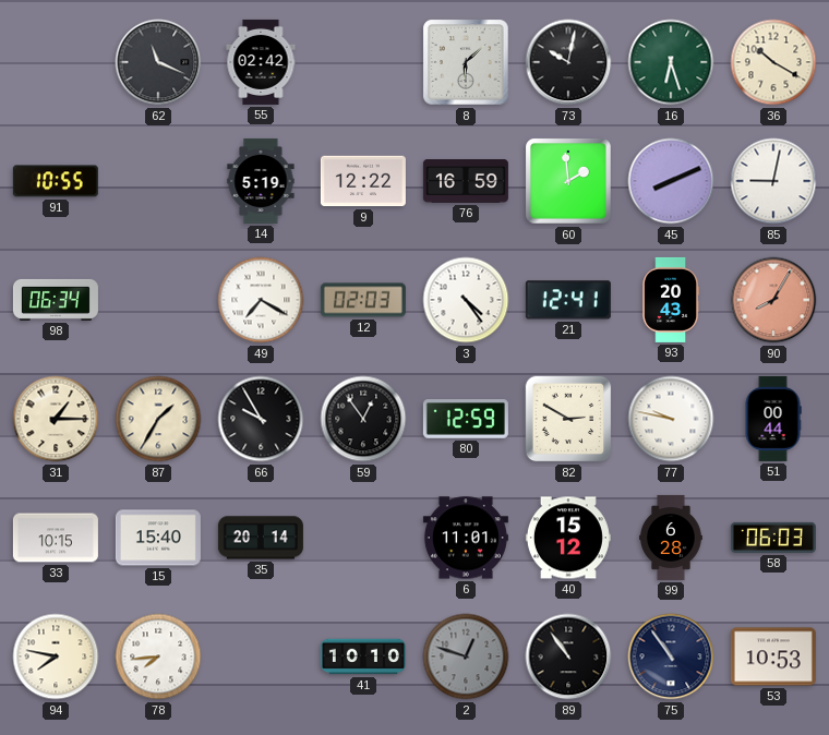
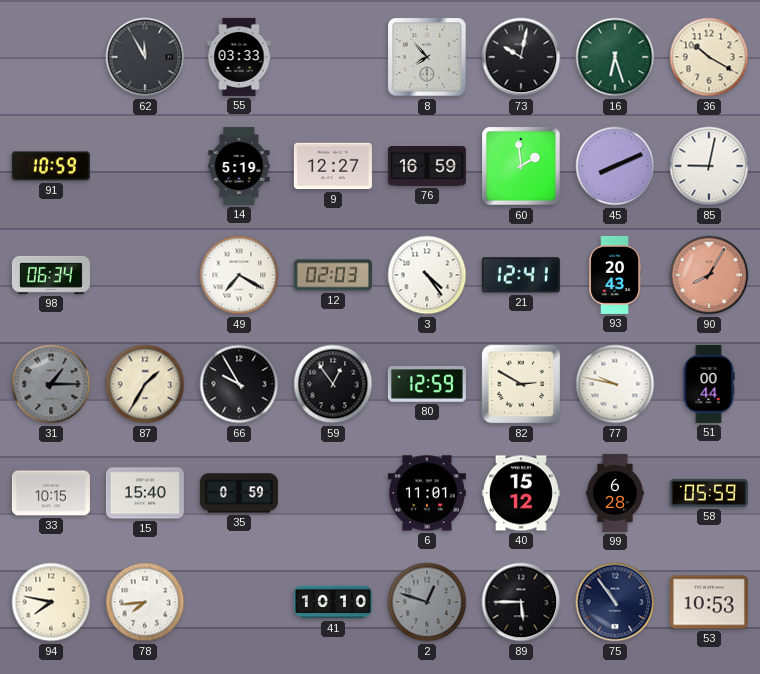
62: 11:19 -> 11:55 (145, 57)
55: 02:42 -> 03:33 (239, 57)
8: 6:08 -> 7:53 (427, 57)
91: 10:55 -> 10:59 (51, 166)
9: 12:22 -> 12:27 (333, 166)
31 dial: cream -> grey (51, 384)
35: 20:14 -> 0:59 (239, 493)
58: 06:03 -> 05:59 (709, 493)
89: 10:54 -> 5:45 (521, 602)
